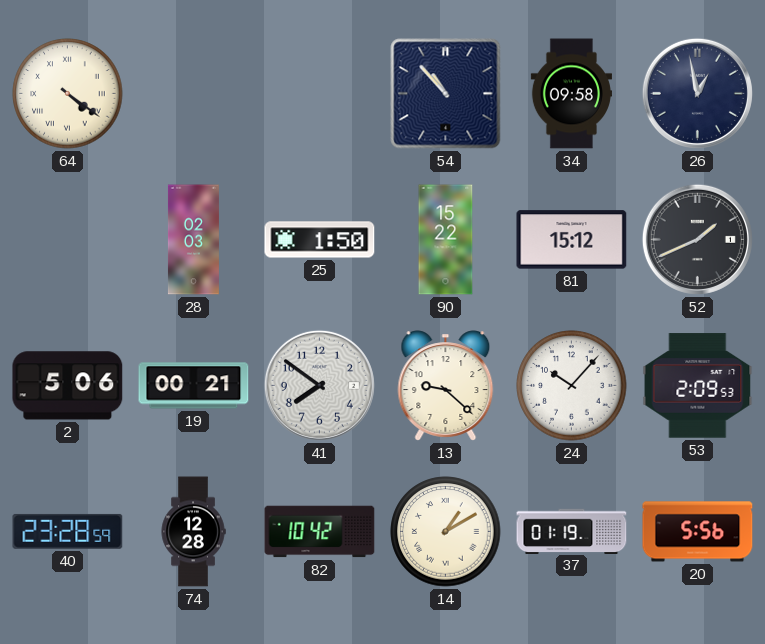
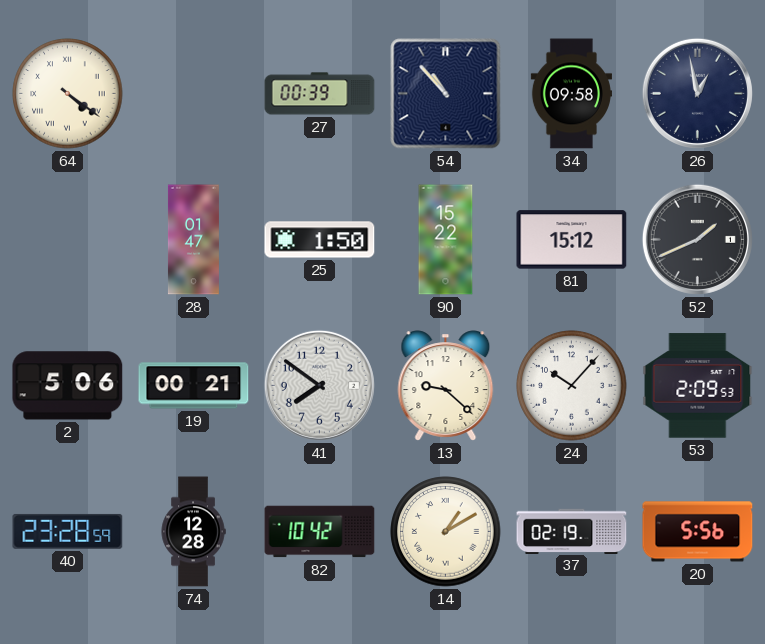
27: none -> 00:39 (320, 94)
28: 02:03 -> 01:47 (193, 240)
37: 01:19 -> 02:19 (572, 531)
